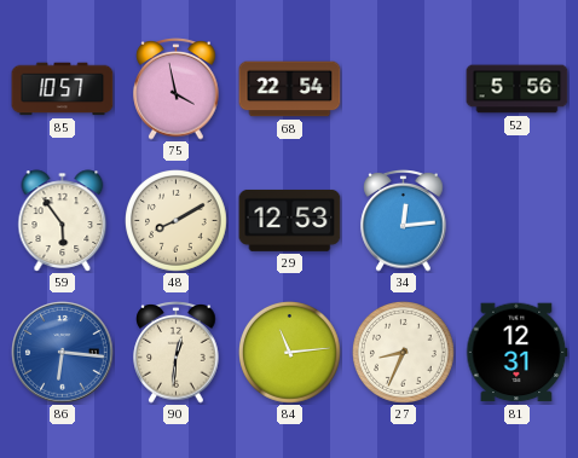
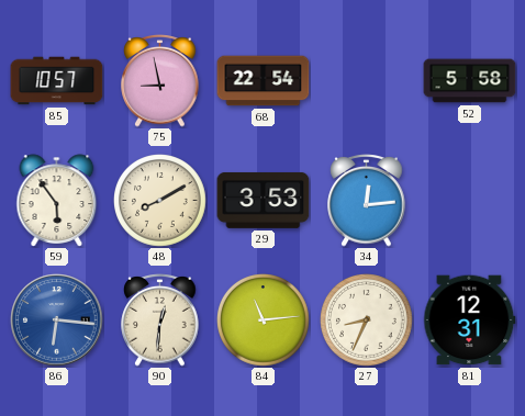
75: 3:58 -> 8:58 (160, 81)
52: 5:56 -> 5:58 (470, 81)
29: 12:53 -> 3:53 (264, 200)
